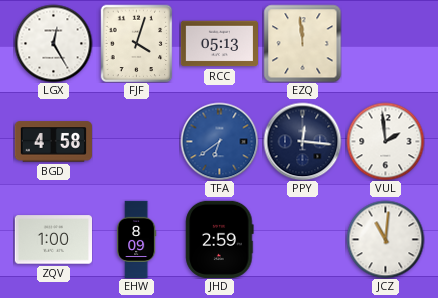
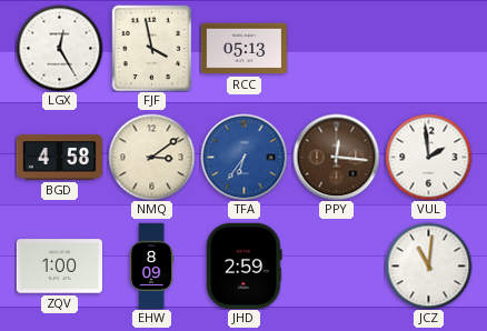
FJF: 4:03 -> 3:58 (152, 48)
EZQ: 11:59 -> none (302, 43)
NMQ: none -> 3:09 (151, 157)
TFA: 6:39 -> 6:36 (244, 157)
PPY dial: navy -> brown (336, 157)
